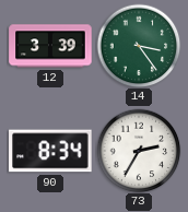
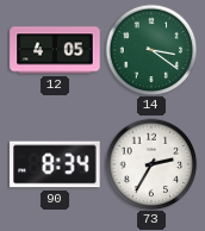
12: 3:39 -> 4:05 (55, 50)
14: 3:24 -> 3:21 (151, 50)
